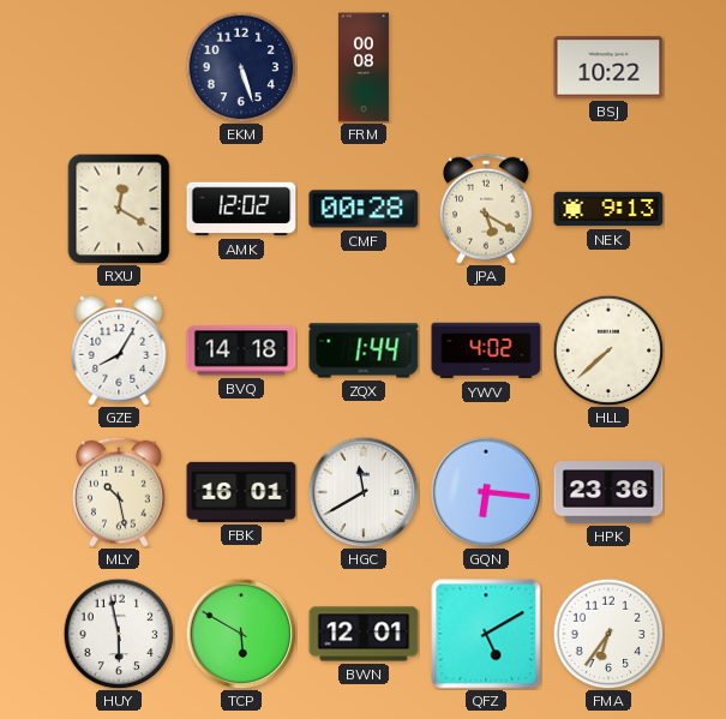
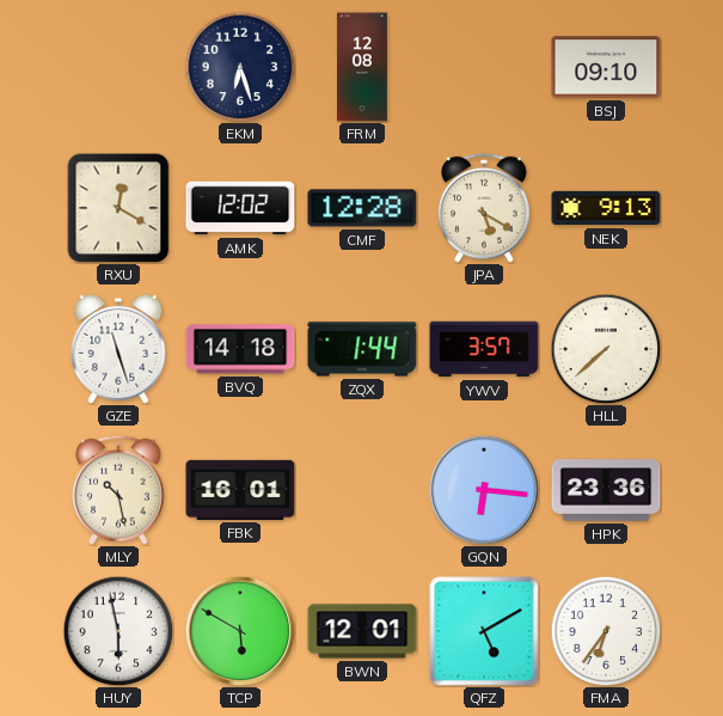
EKM: 5:27 -> 6:27 (240, 67)
FRM: 00:08 -> 12:08 (362, 67)
BSJ: 10:22 -> 09:10 (606, 67)
CMF: 00:28 -> 12:28 (362, 208)
GZE: 8:05 -> 11:27 (118, 349)
YWV: 4:02 -> 3:57 (484, 349)
HGC: 11:40 -> none (364, 492)
